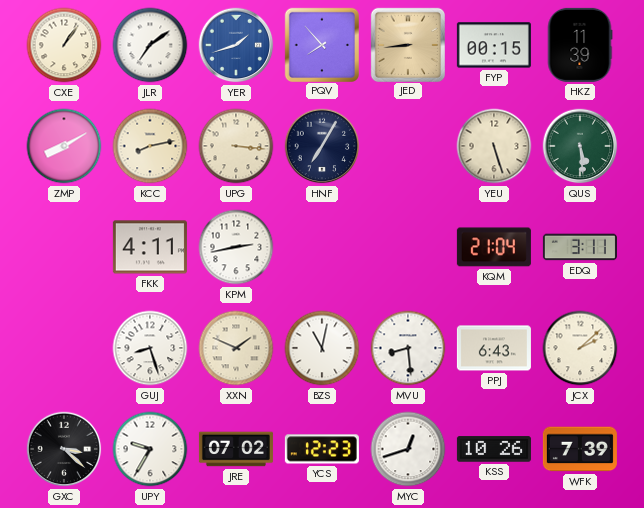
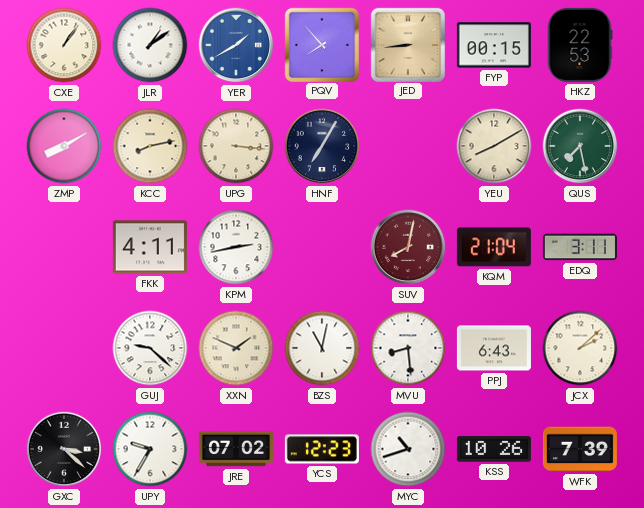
JLR: 7:09 -> 1:09 (150, 45)
YER: 1:42 -> 1:40 (236, 45)
HKZ: 11:39 -> 22:53 (580, 45)
YEU: 5:27 -> 8:10 (494, 146)
QUS: 5:29 -> 7:28 (580, 146)
SUV: none -> 8:02 (408, 247)
GUJ: 8:27 -> 9:22 (150, 348)
MYC: 12:42 -> 10:42 (408, 449)
